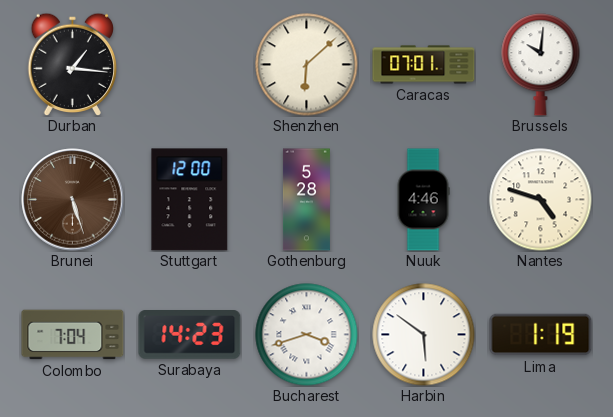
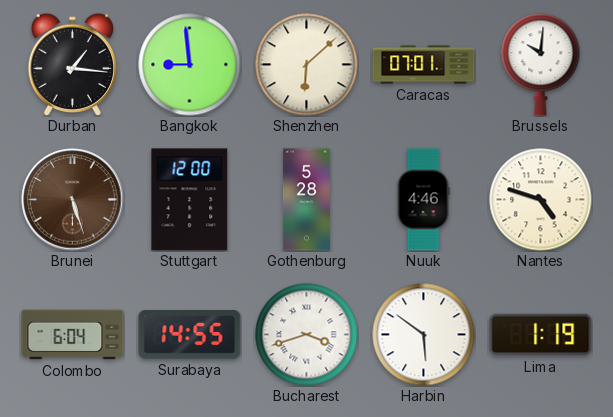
Bangkok: none -> 8:59 (190, 65)
Colombo: 7:04 -> 6:04 (73, 335)
Surabaya: 14:23 -> 14:55 (190, 335)
